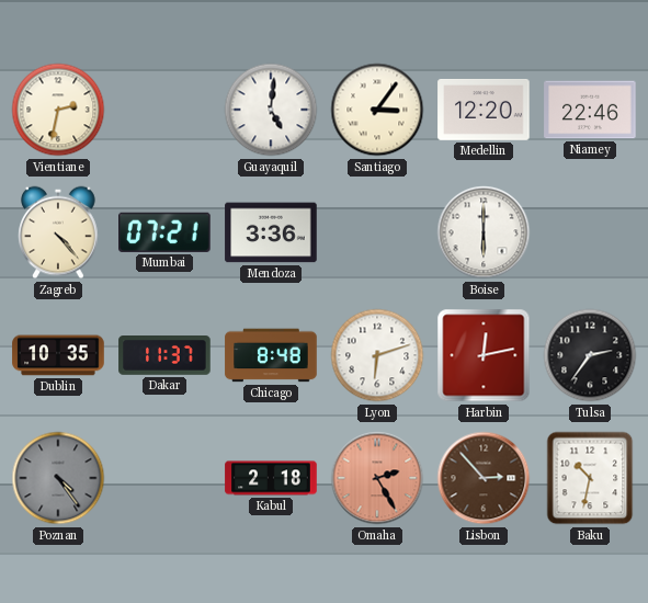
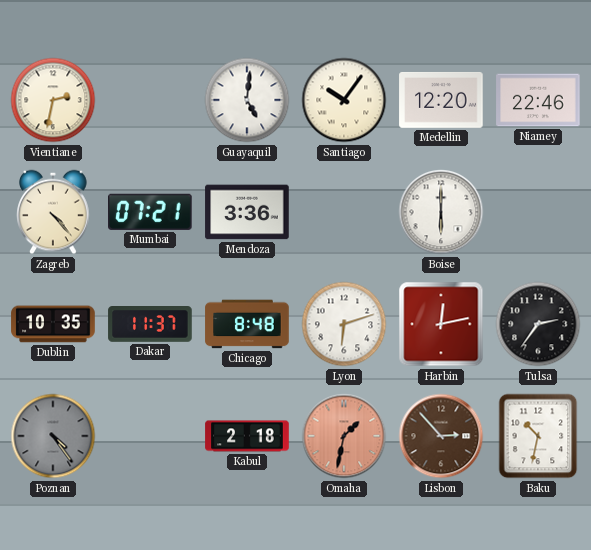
Santiago: 3:06 -> 10:06 (344, 100)
Omaha: 2:25 -> 1:32 (344, 436)
